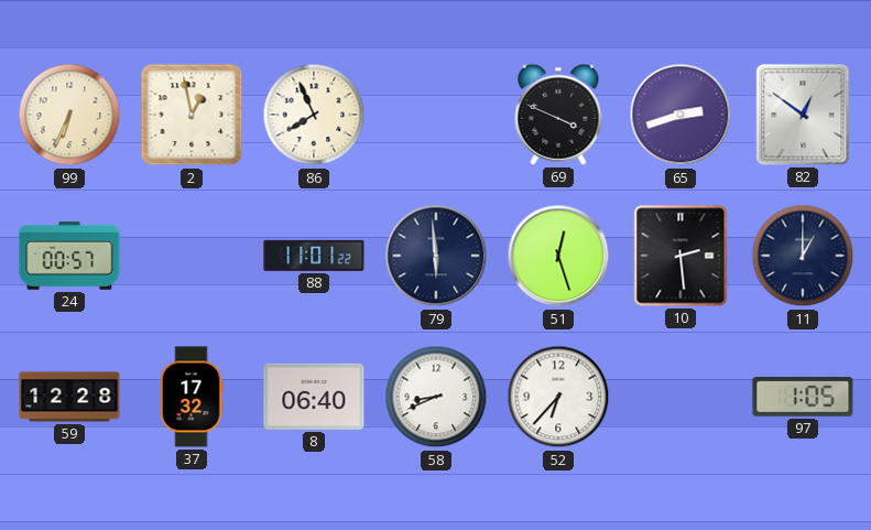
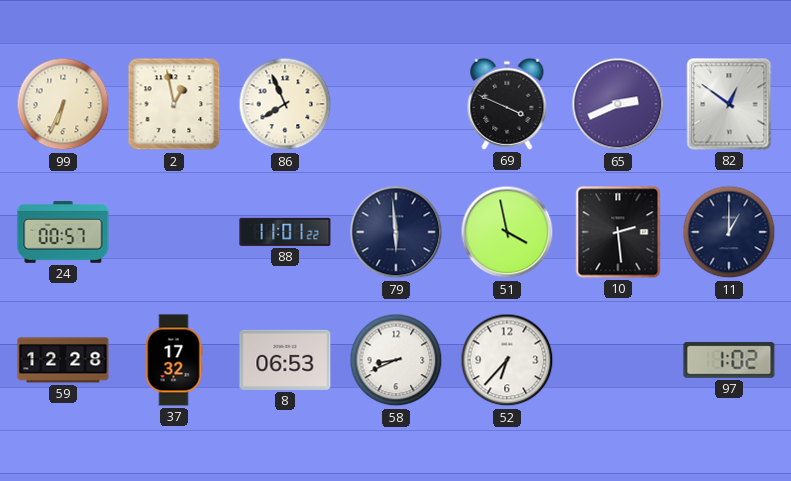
65: 2:42 -> 2:41 (618, 104)
51: 12:27 -> 3:58 (507, 232)
8: 06:40 -> 06:53 (285, 360)
97: 1:05 -> 1:02 (729, 360)
